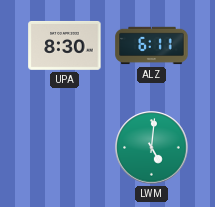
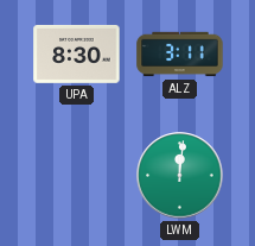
ALZ: 6:11 -> 3:11 (180, 55)
LWM: 5:01 -> 12:01 (180, 176)
